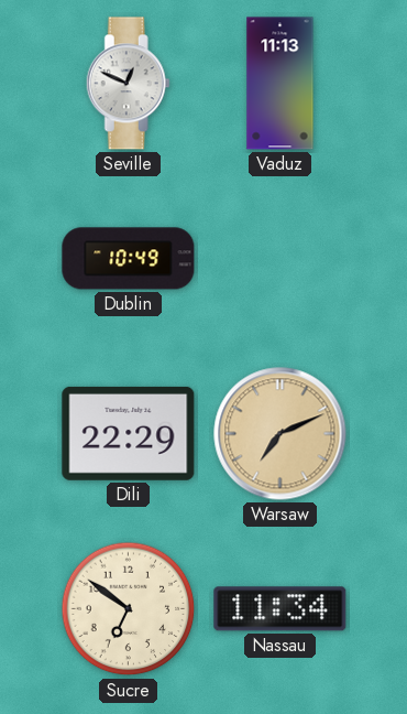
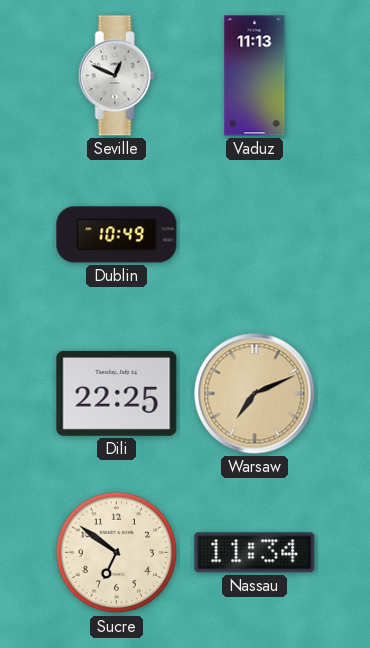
Dili: 22:29 -> 22:25 (117, 393)
